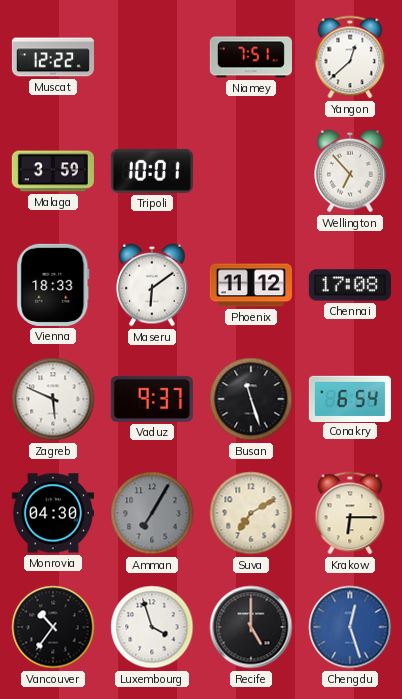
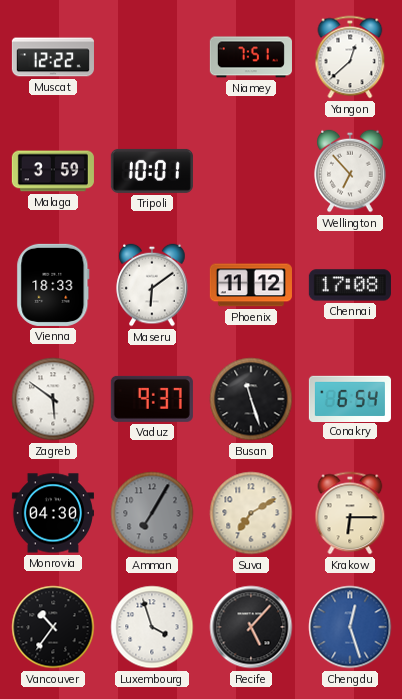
Zagreb: 5:49 -> 5:51 (53, 399)
Recife: 5:00 -> 5:07 (251, 627)
